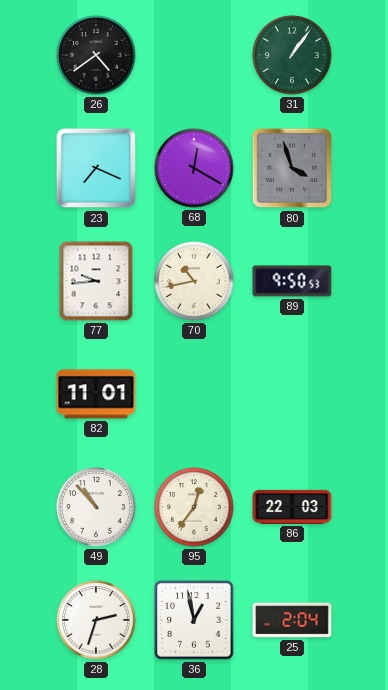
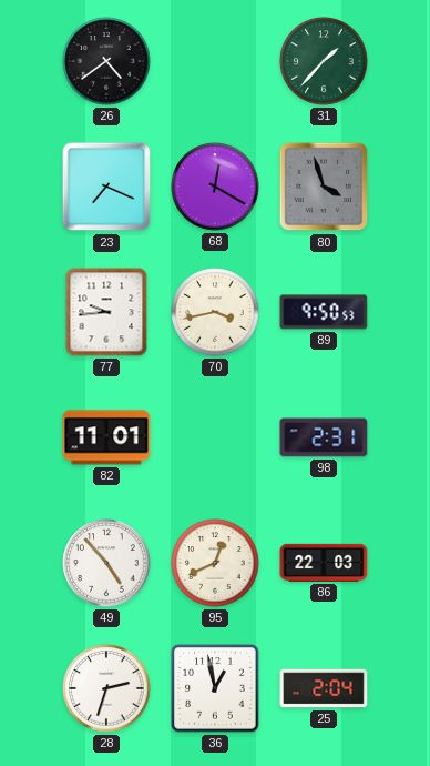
31: 1:06 -> 1:37 (324, 61)
70: 10:43 -> 3:43 (215, 312)
98: none -> 2:31 (324, 437)
49: 10:53 -> 4:53 (106, 563)
95: 12:36 -> 12:41 (215, 563)
